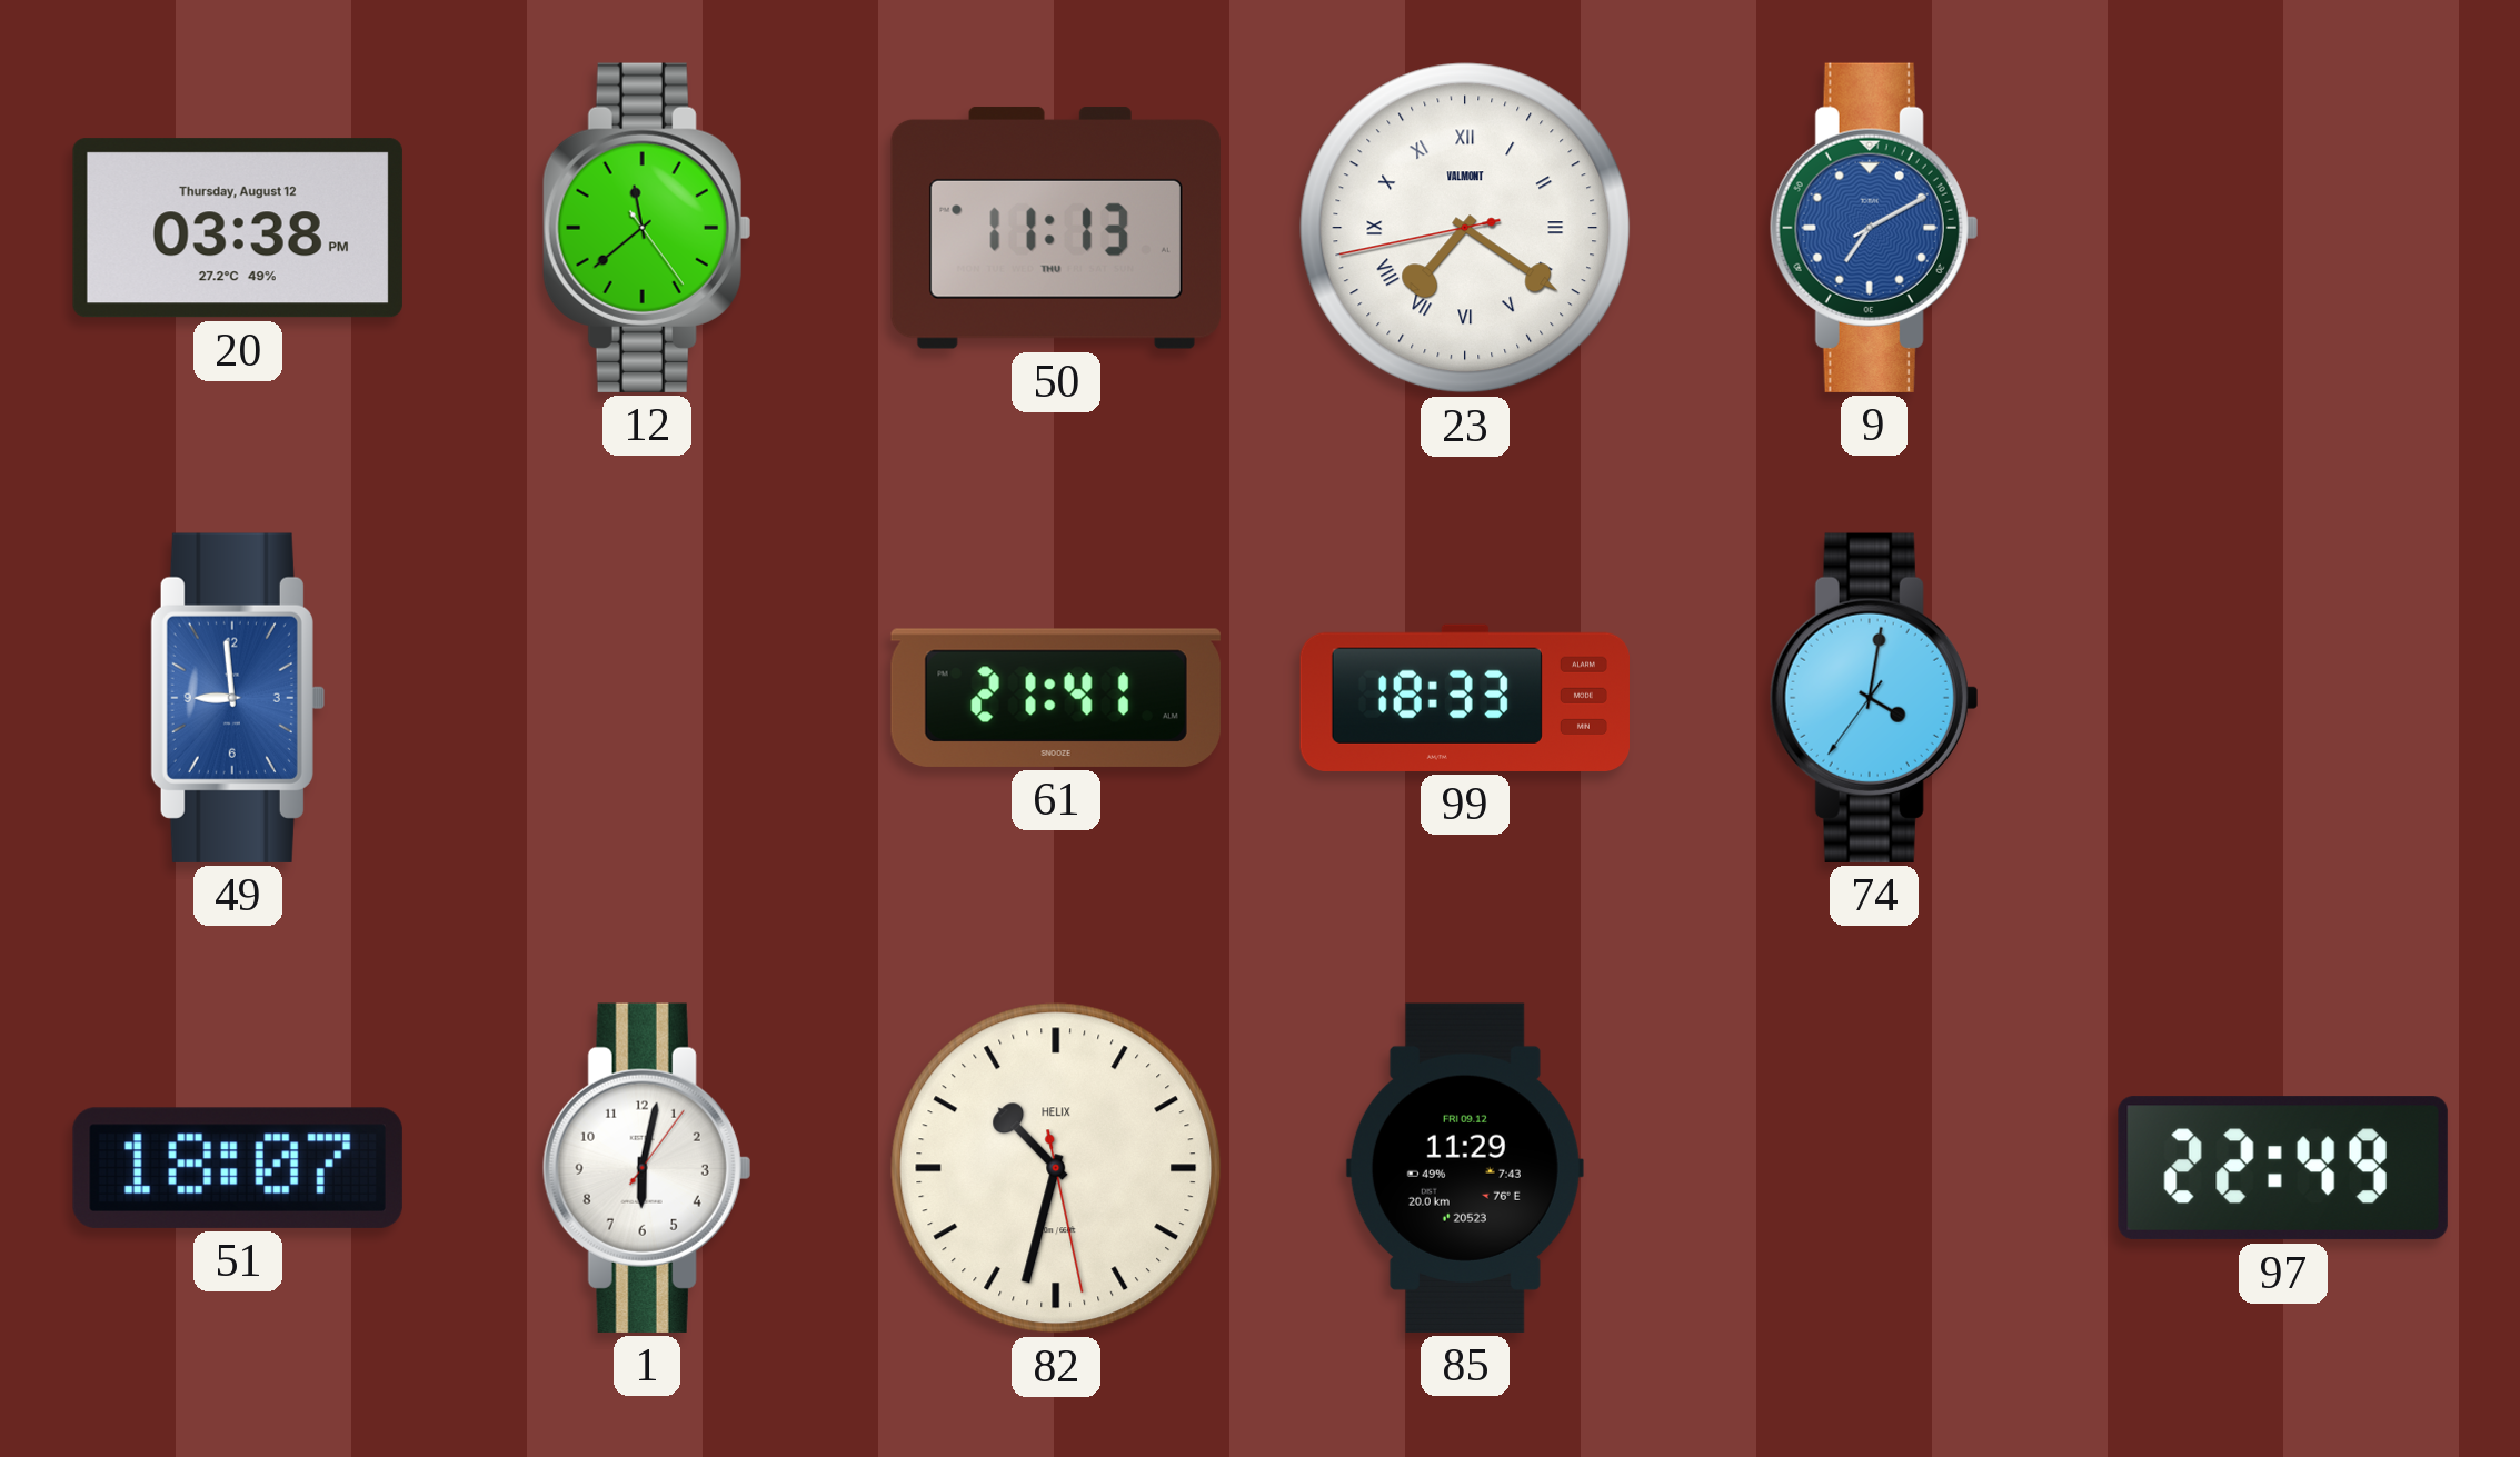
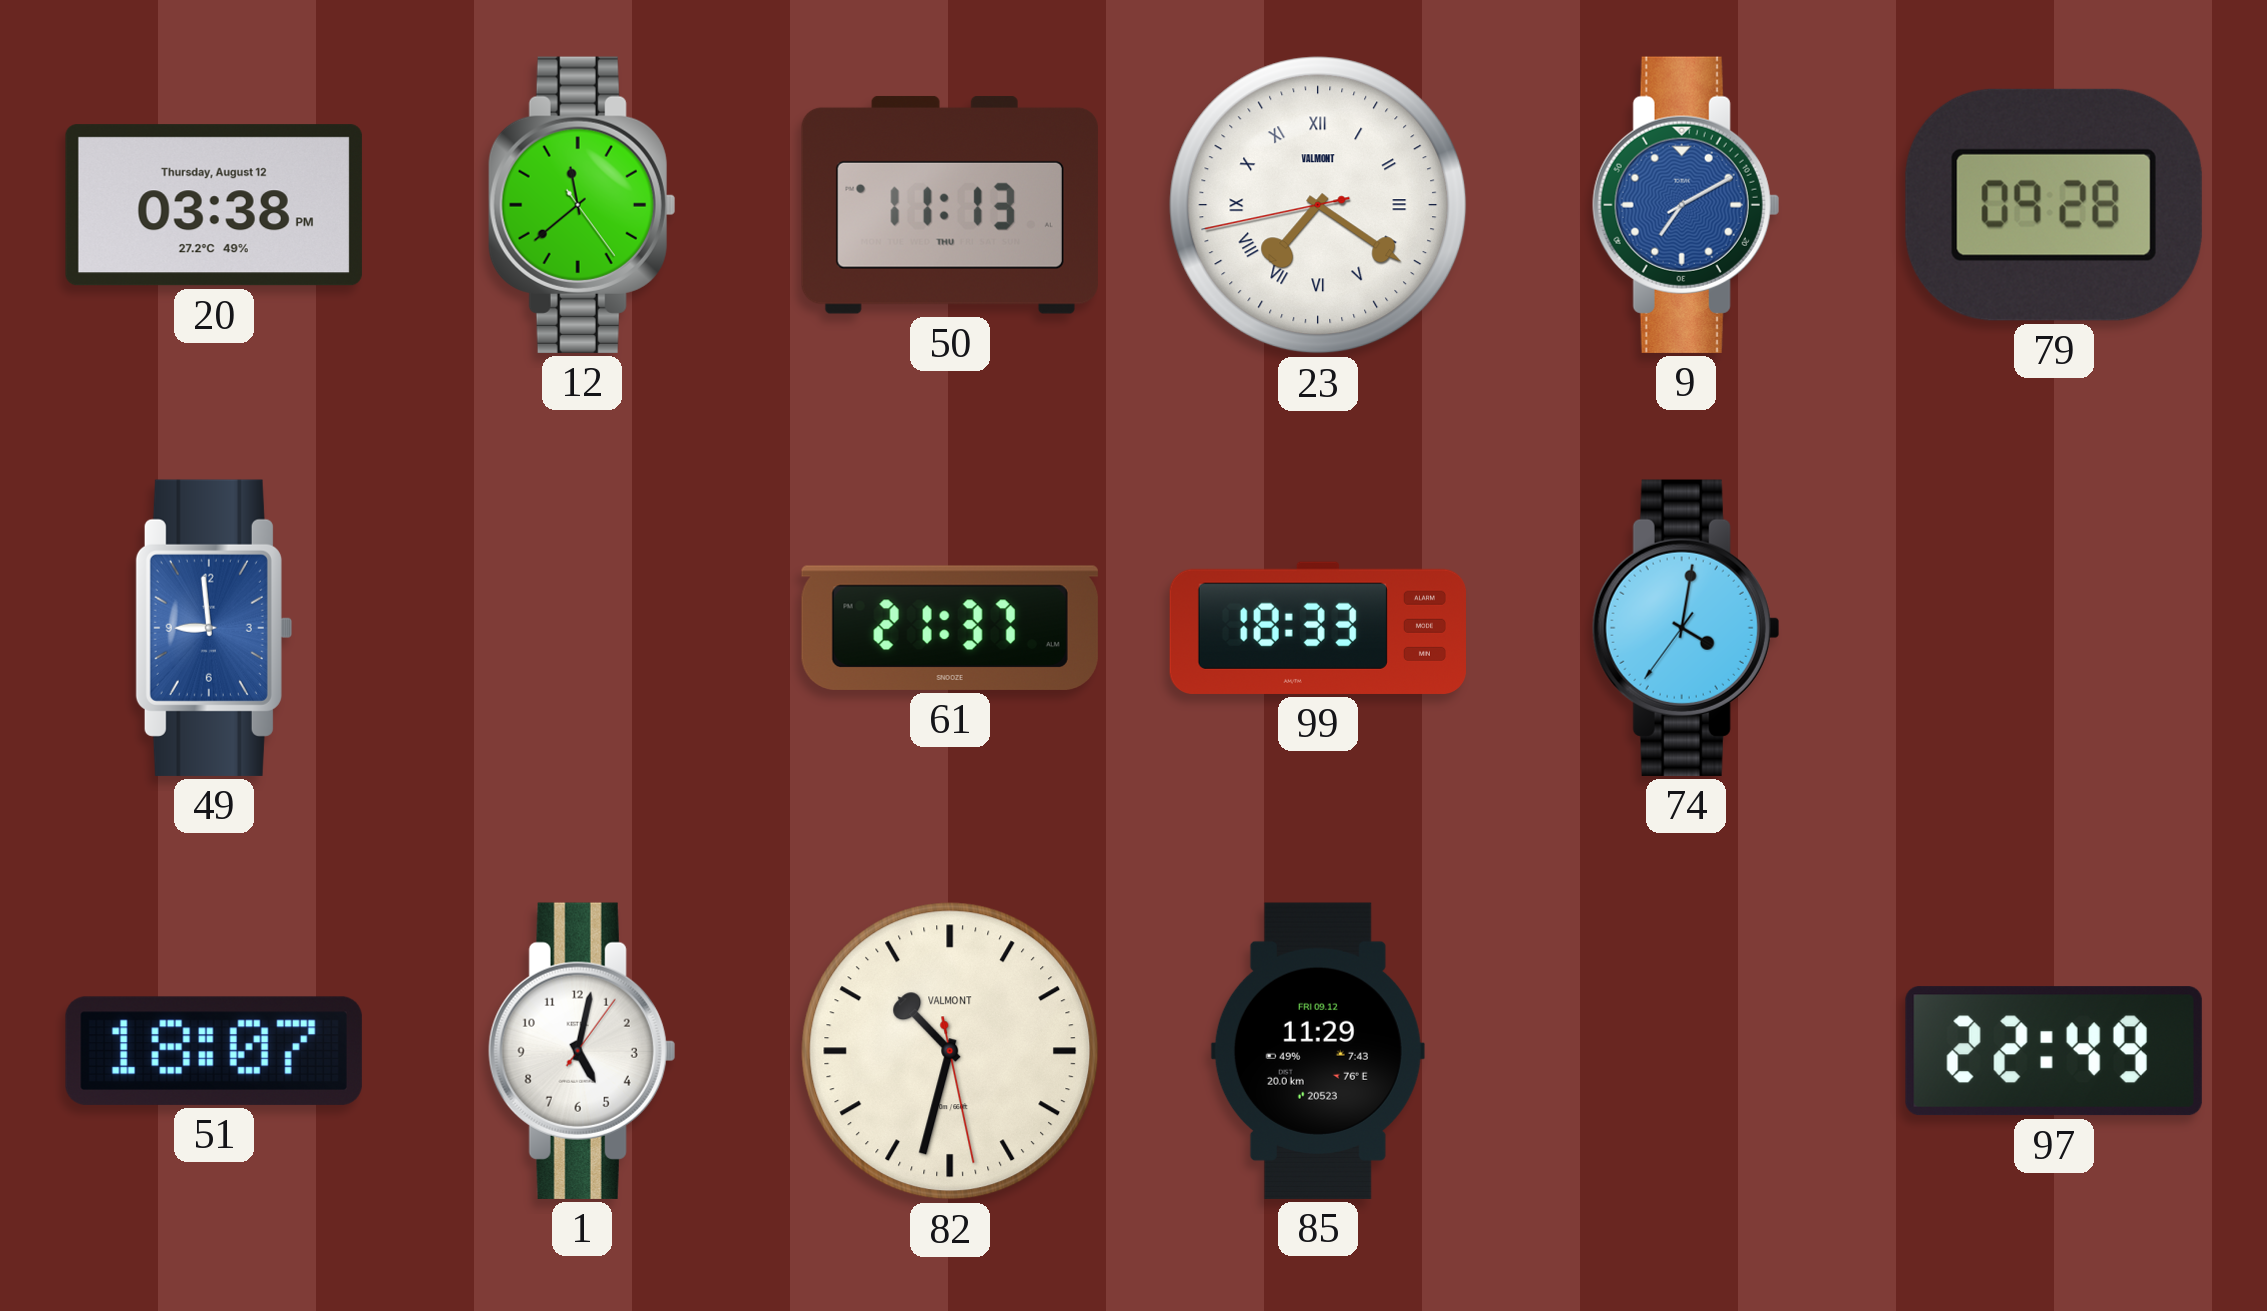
79: none -> 09:28 (2054, 205)
61: 21:41 -> 21:37 (950, 628)
1: 6:02 -> 5:02 (582, 1051)
82 brand: HELIX -> VALMONT (950, 1051)
